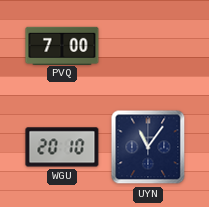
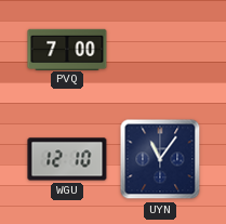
WGU: 20:10 -> 12:10 (67, 159)
